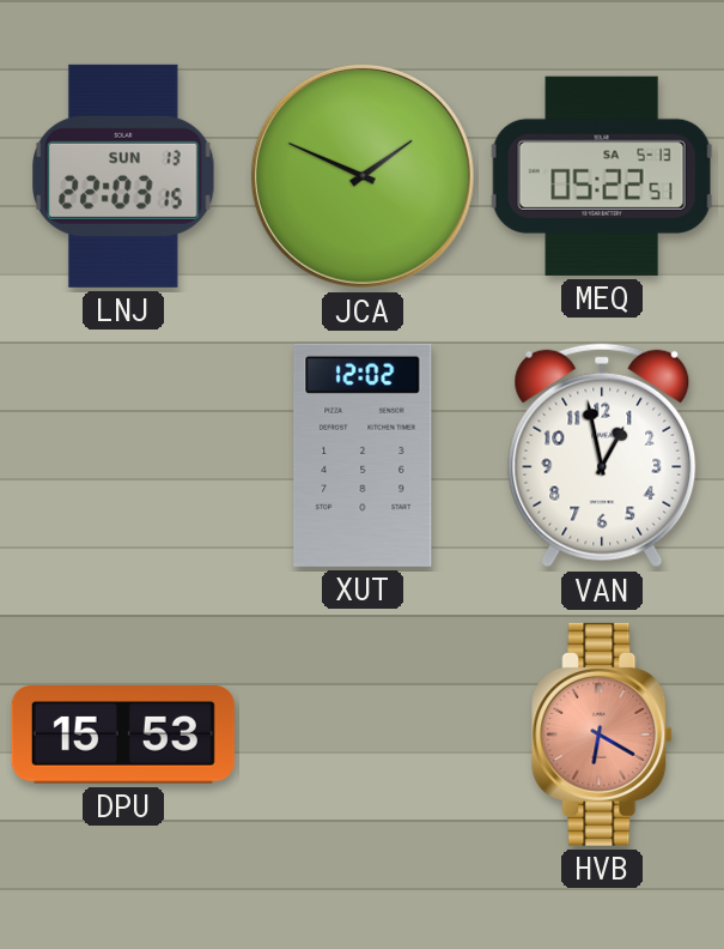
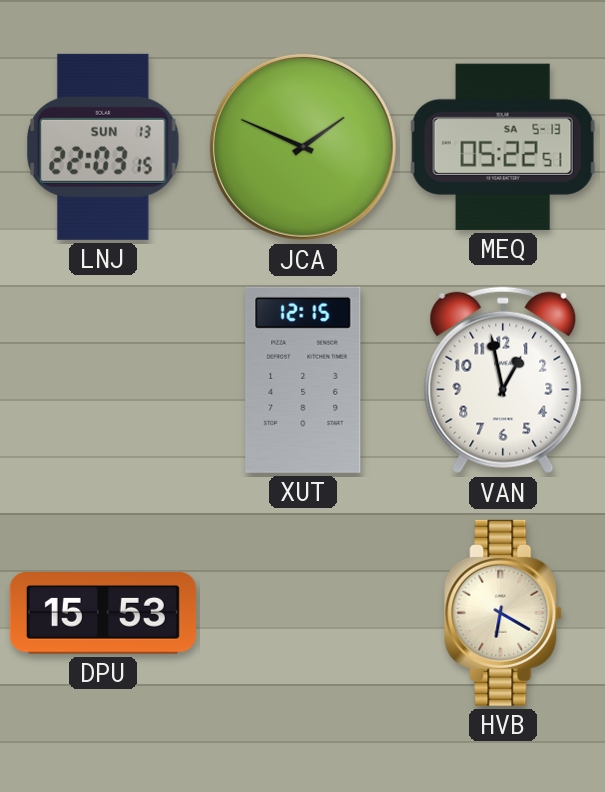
XUT: 12:02 -> 12:15 (303, 380)
HVB dial: salmon -> cream (504, 613)
